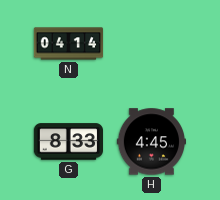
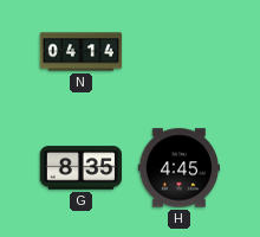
G: 8:33 -> 8:35 (80, 168)
